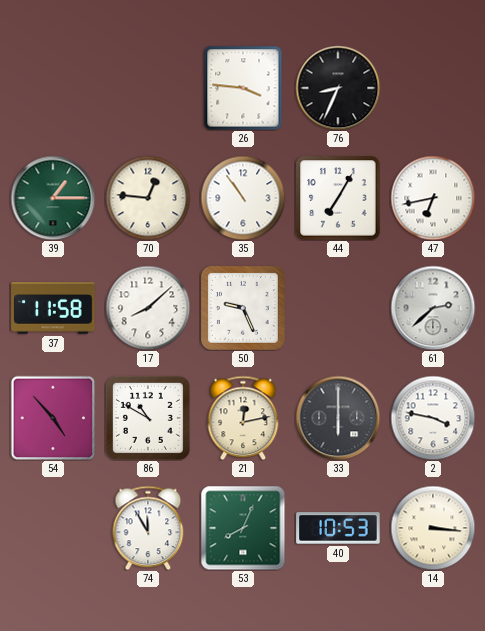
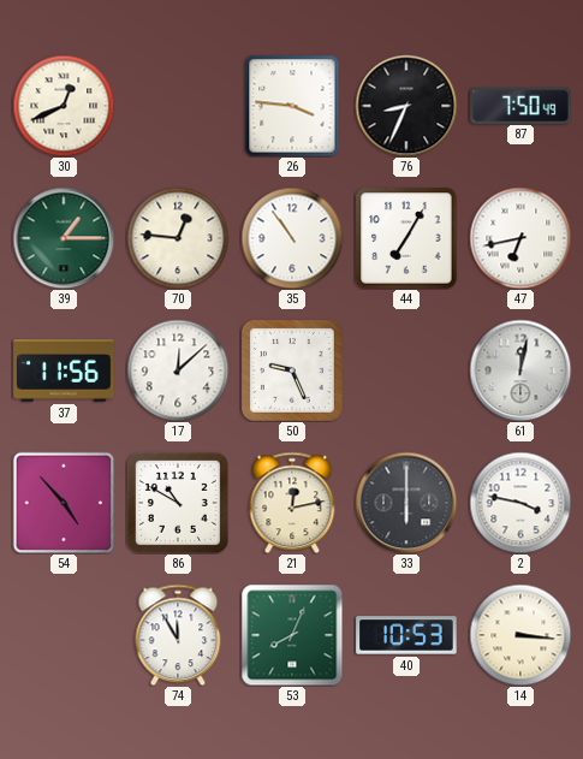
30: none -> 12:41 (64, 106)
87: none -> 7:50 (520, 105)
37: 11:58 -> 11:56 (64, 370)
17: 8:08 -> 12:08 (178, 370)
61: 2:38 -> 12:02 (520, 370)
